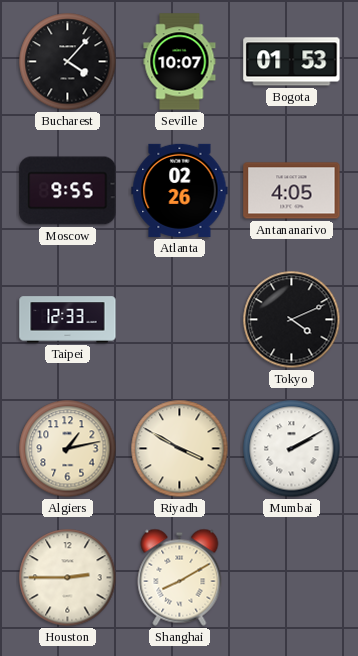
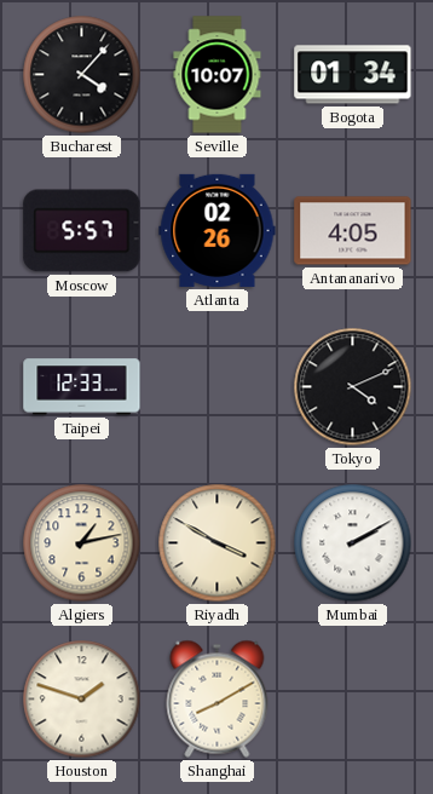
Bogota: 01:53 -> 01:34 (353, 75)
Moscow: 9:55 -> 5:57 (82, 231)
Houston: 2:45 -> 1:48 (82, 700)
